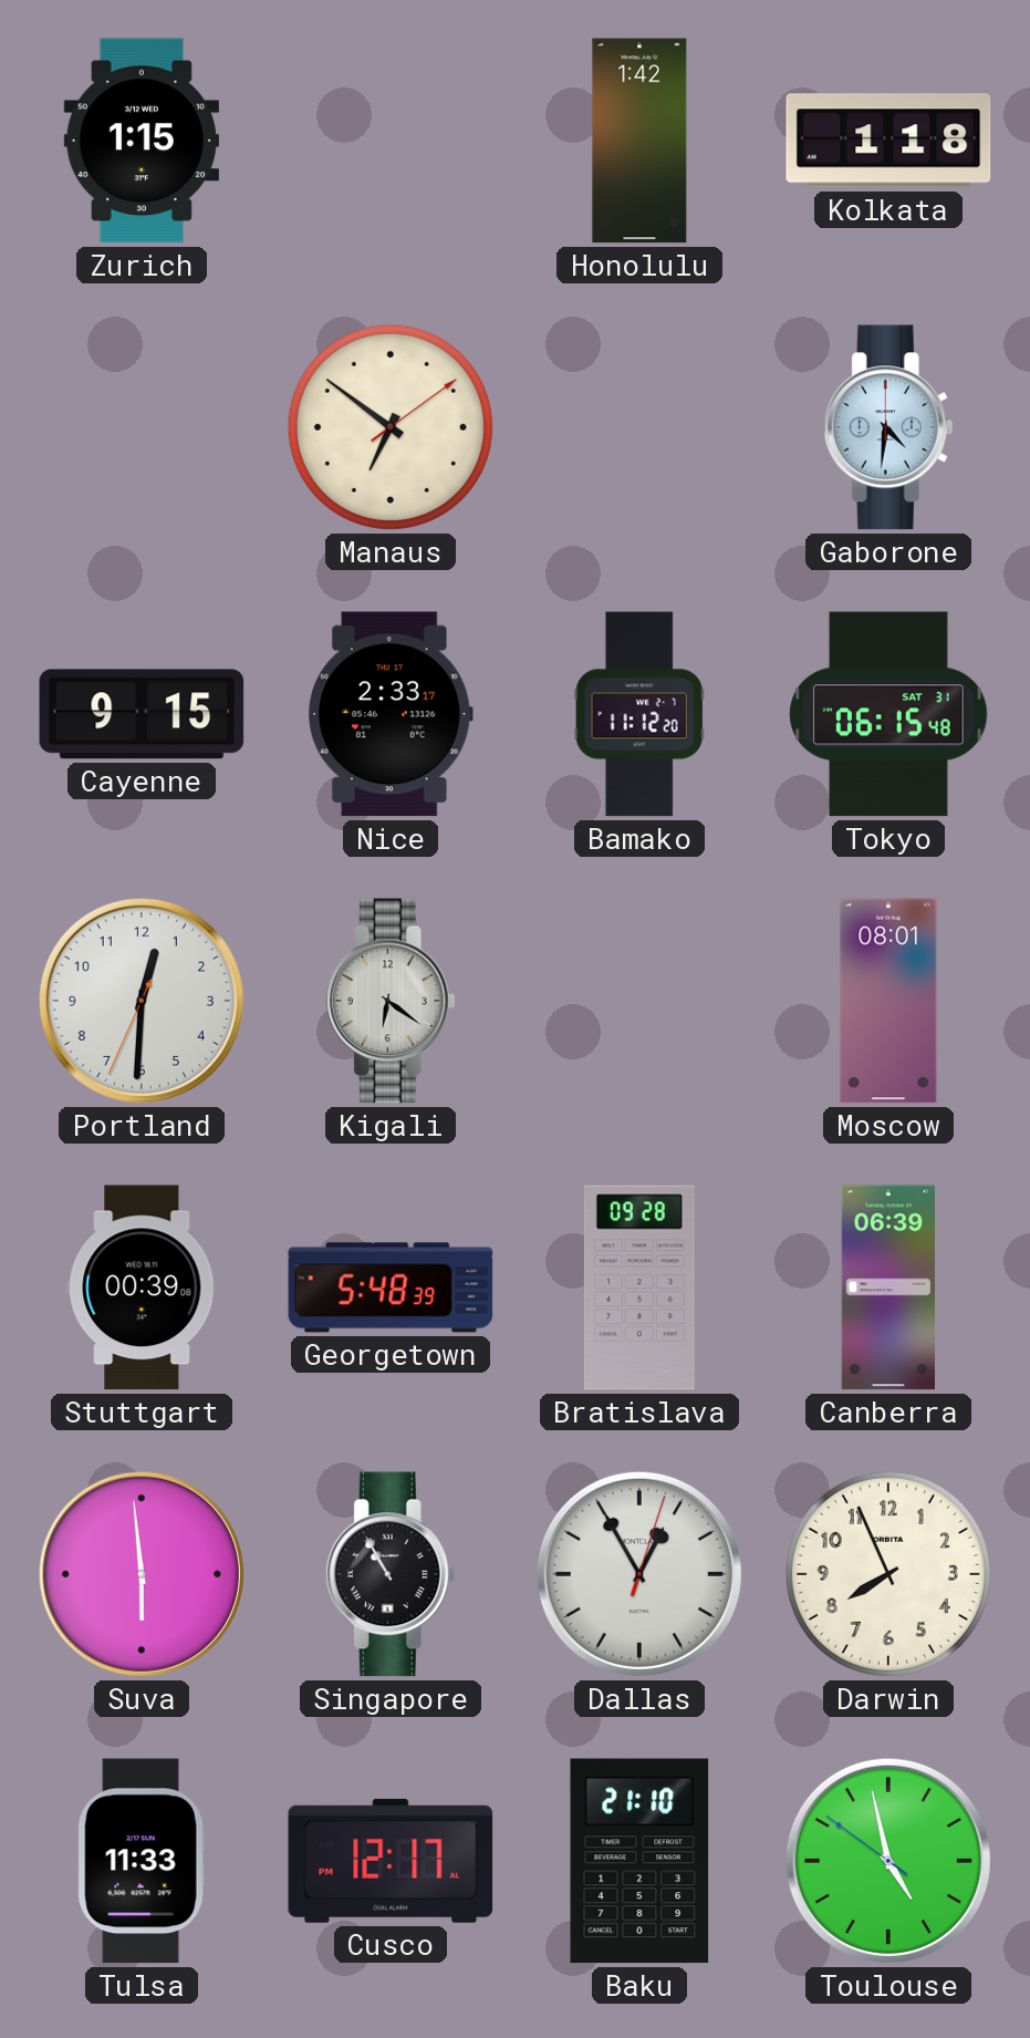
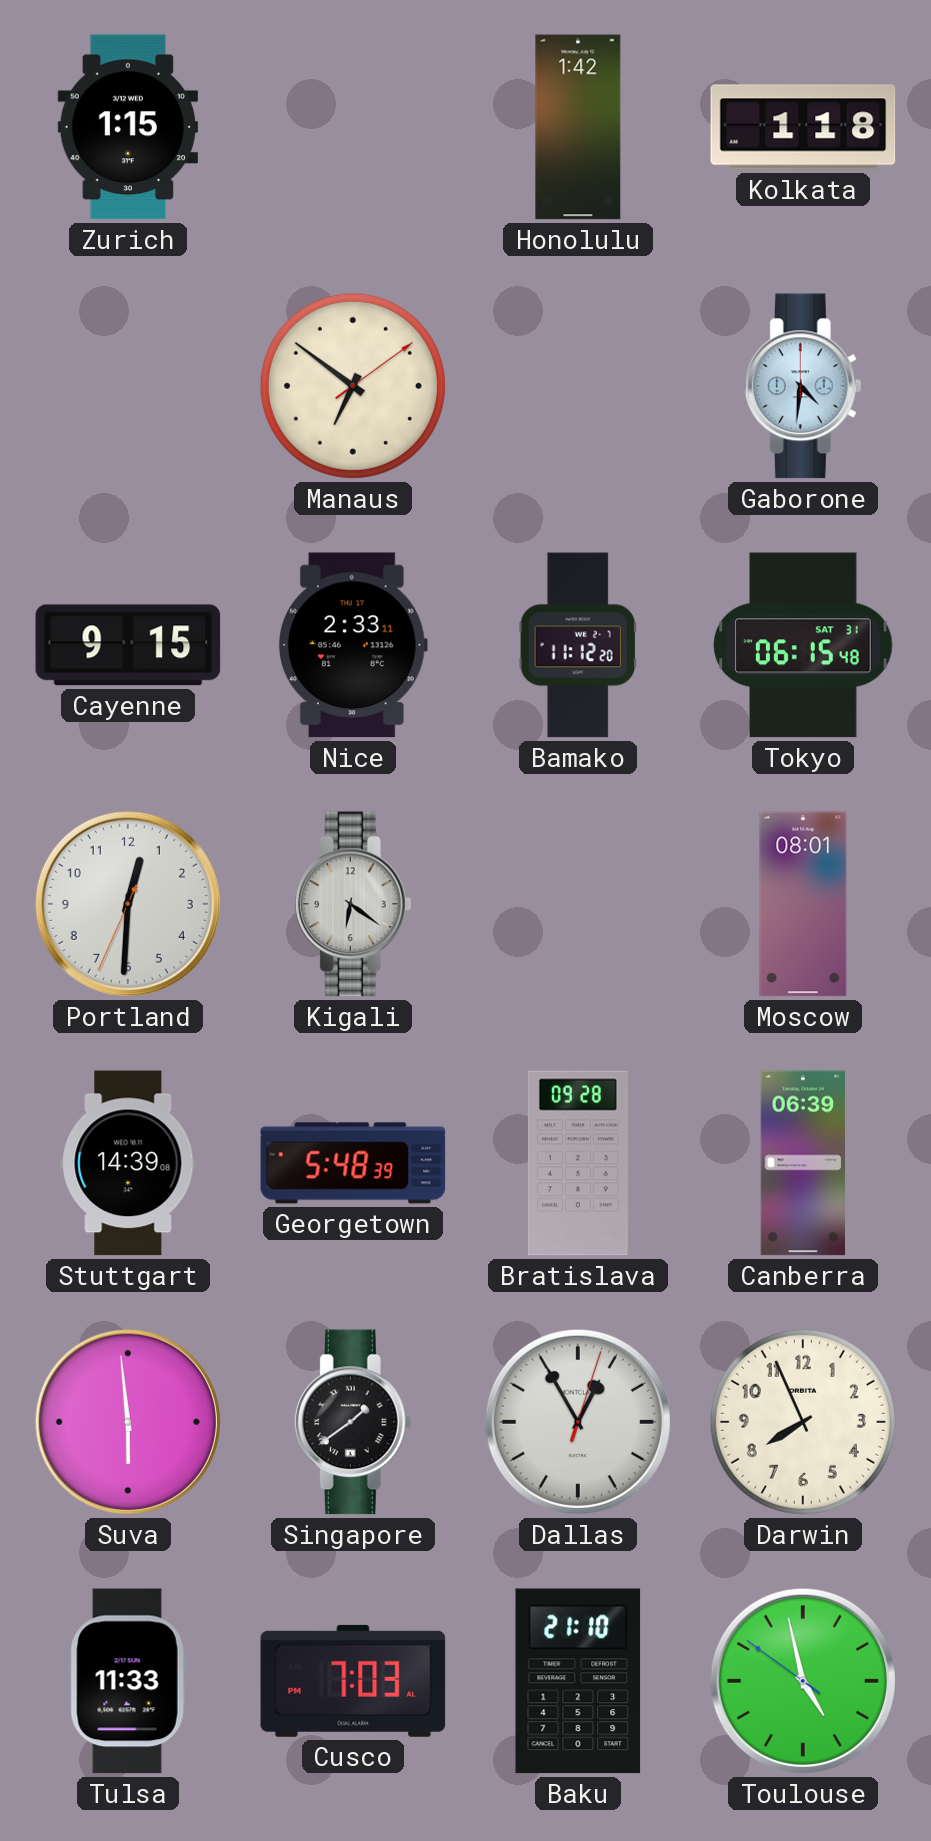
Nice: 2:33:17 -> 2:33:11 (353, 645)
Stuttgart: 00:39 -> 14:39 (128, 1163)
Singapore: 10:55 -> 1:39 (353, 1422)
Cusco: 12:17 -> 7:03 (353, 1681)
